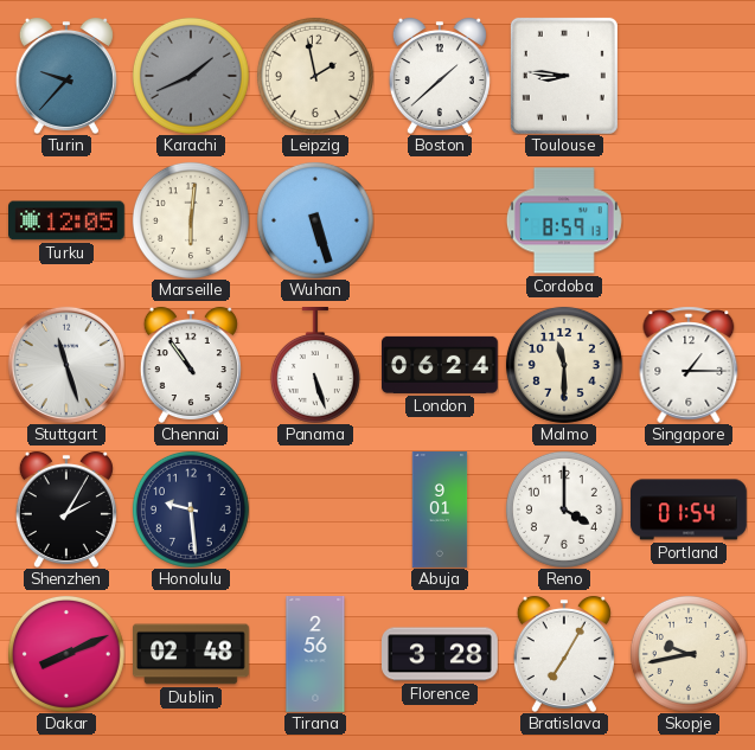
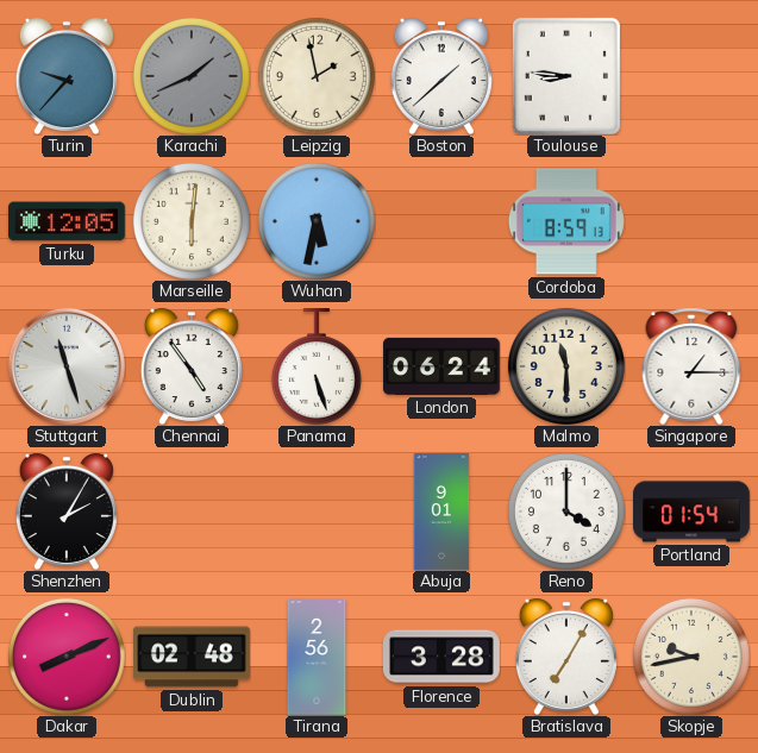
Wuhan: 5:27 -> 5:32 (317, 221)
Chennai: 10:54 -> 4:54 (192, 366)
Honolulu: 9:29 -> none (191, 509)
